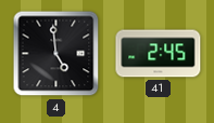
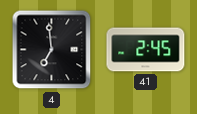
4: 4:59 -> 6:59 (52, 50)
